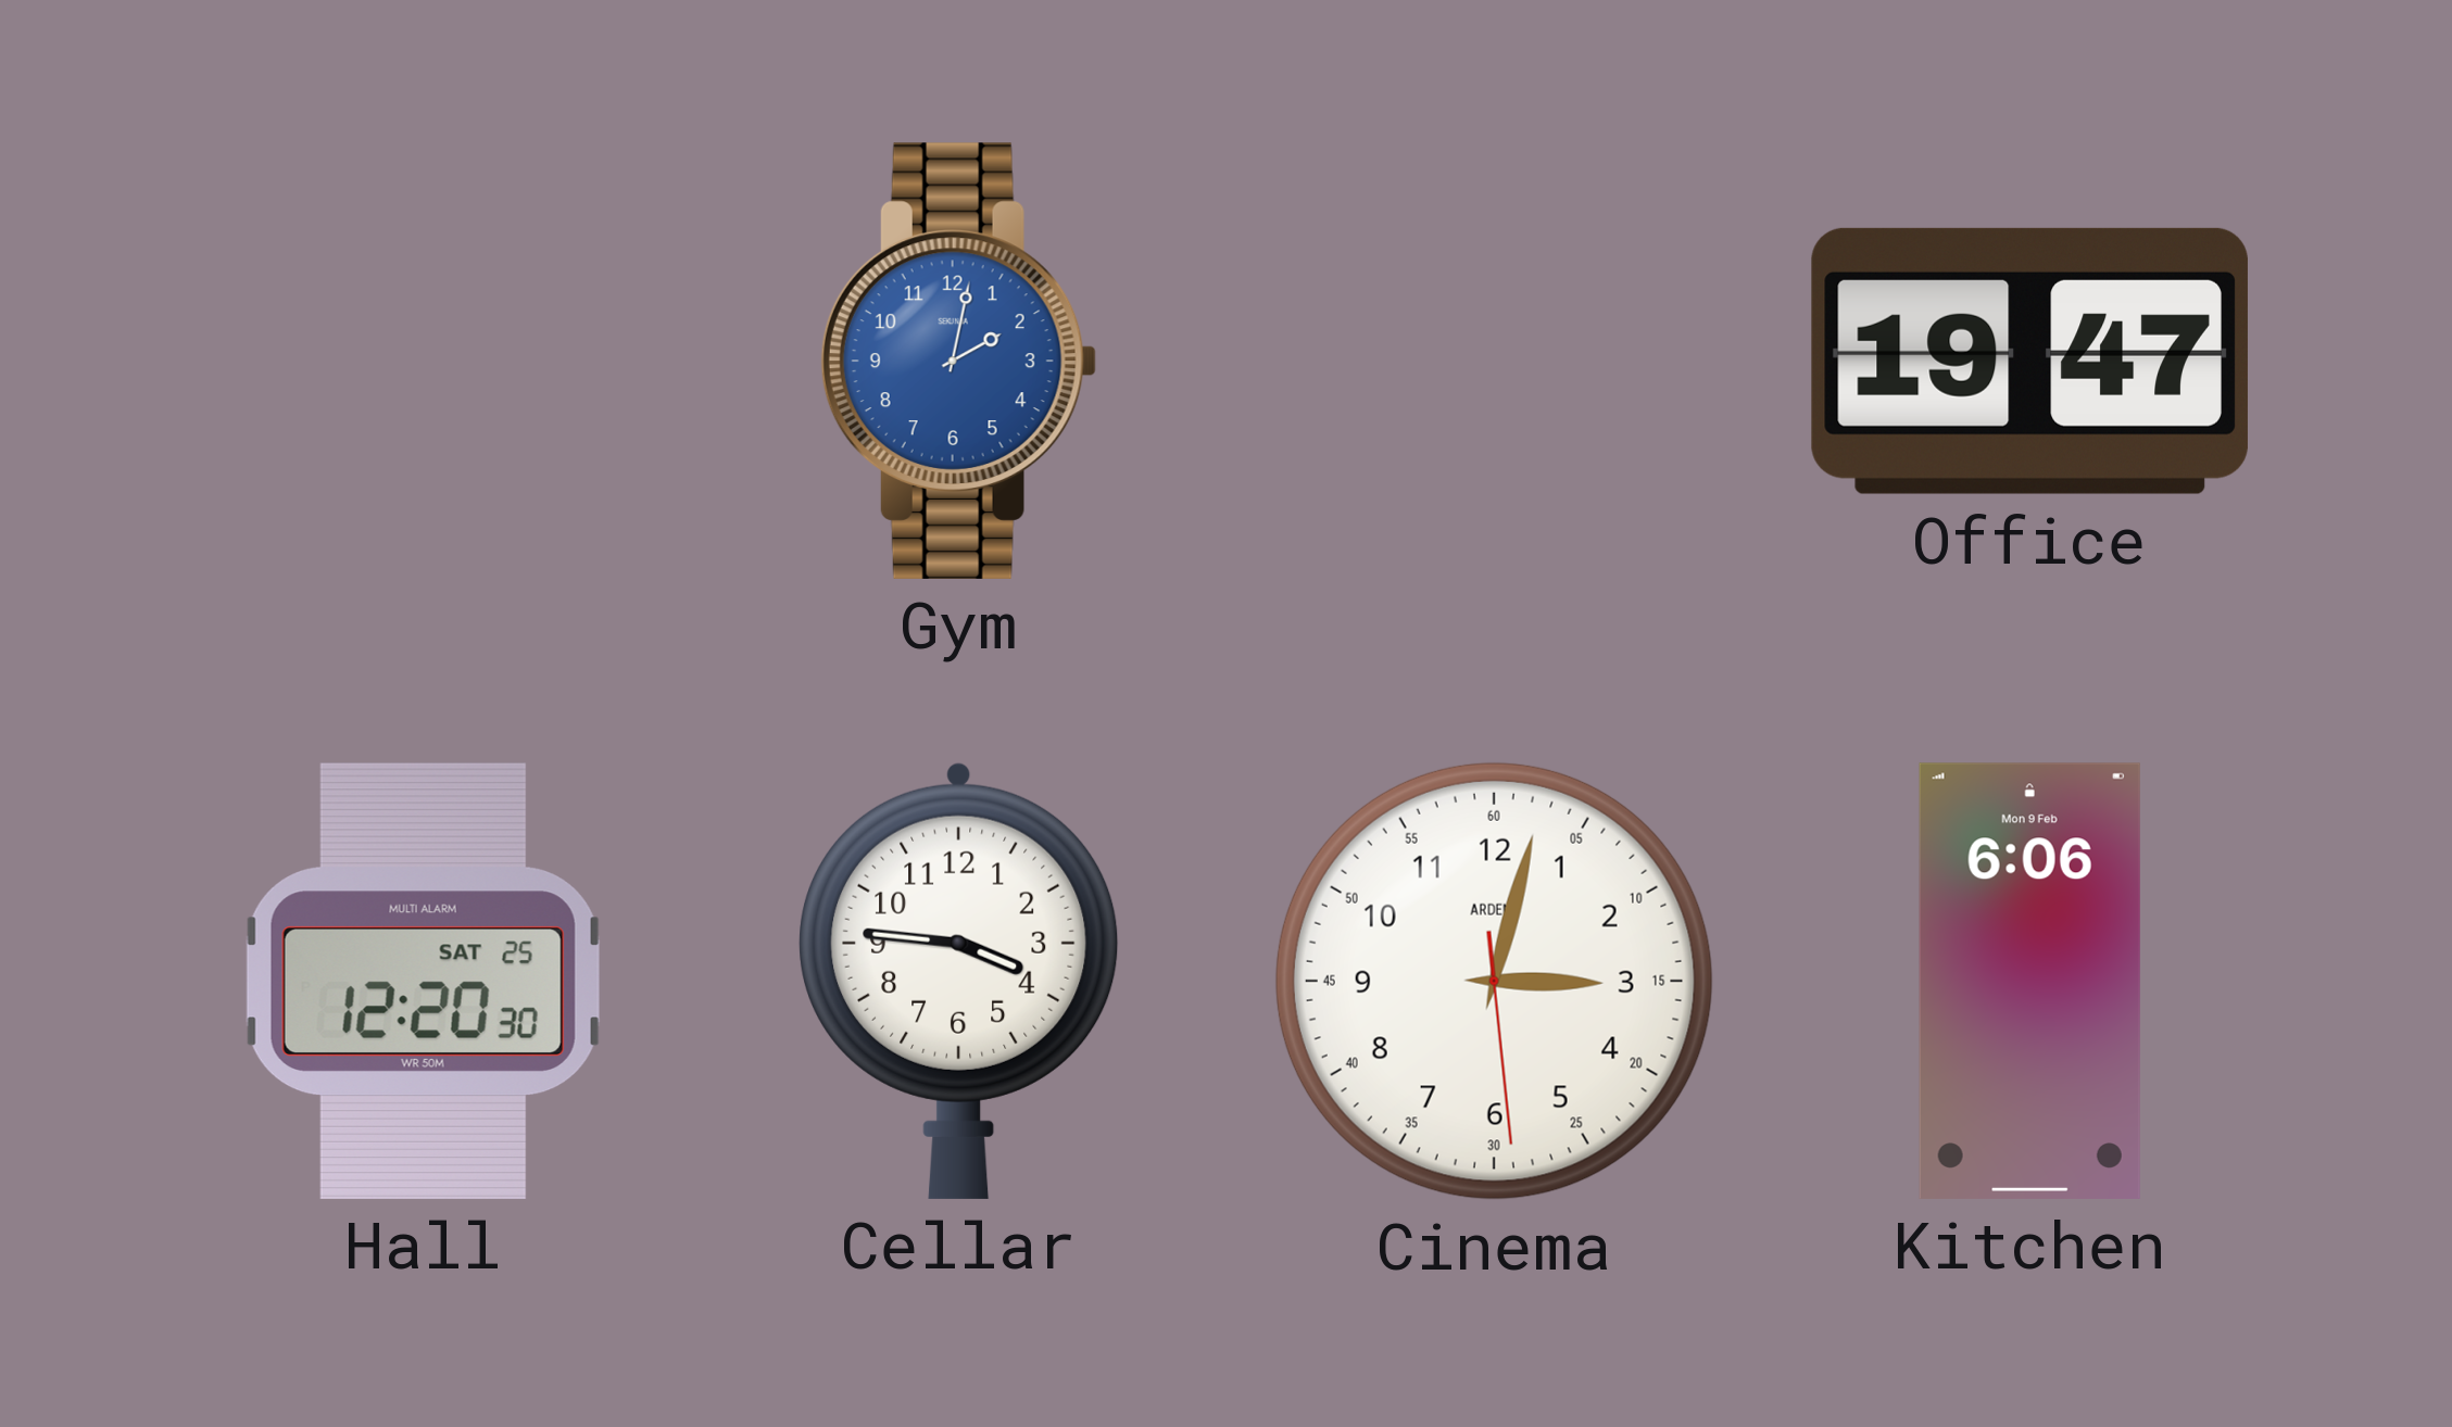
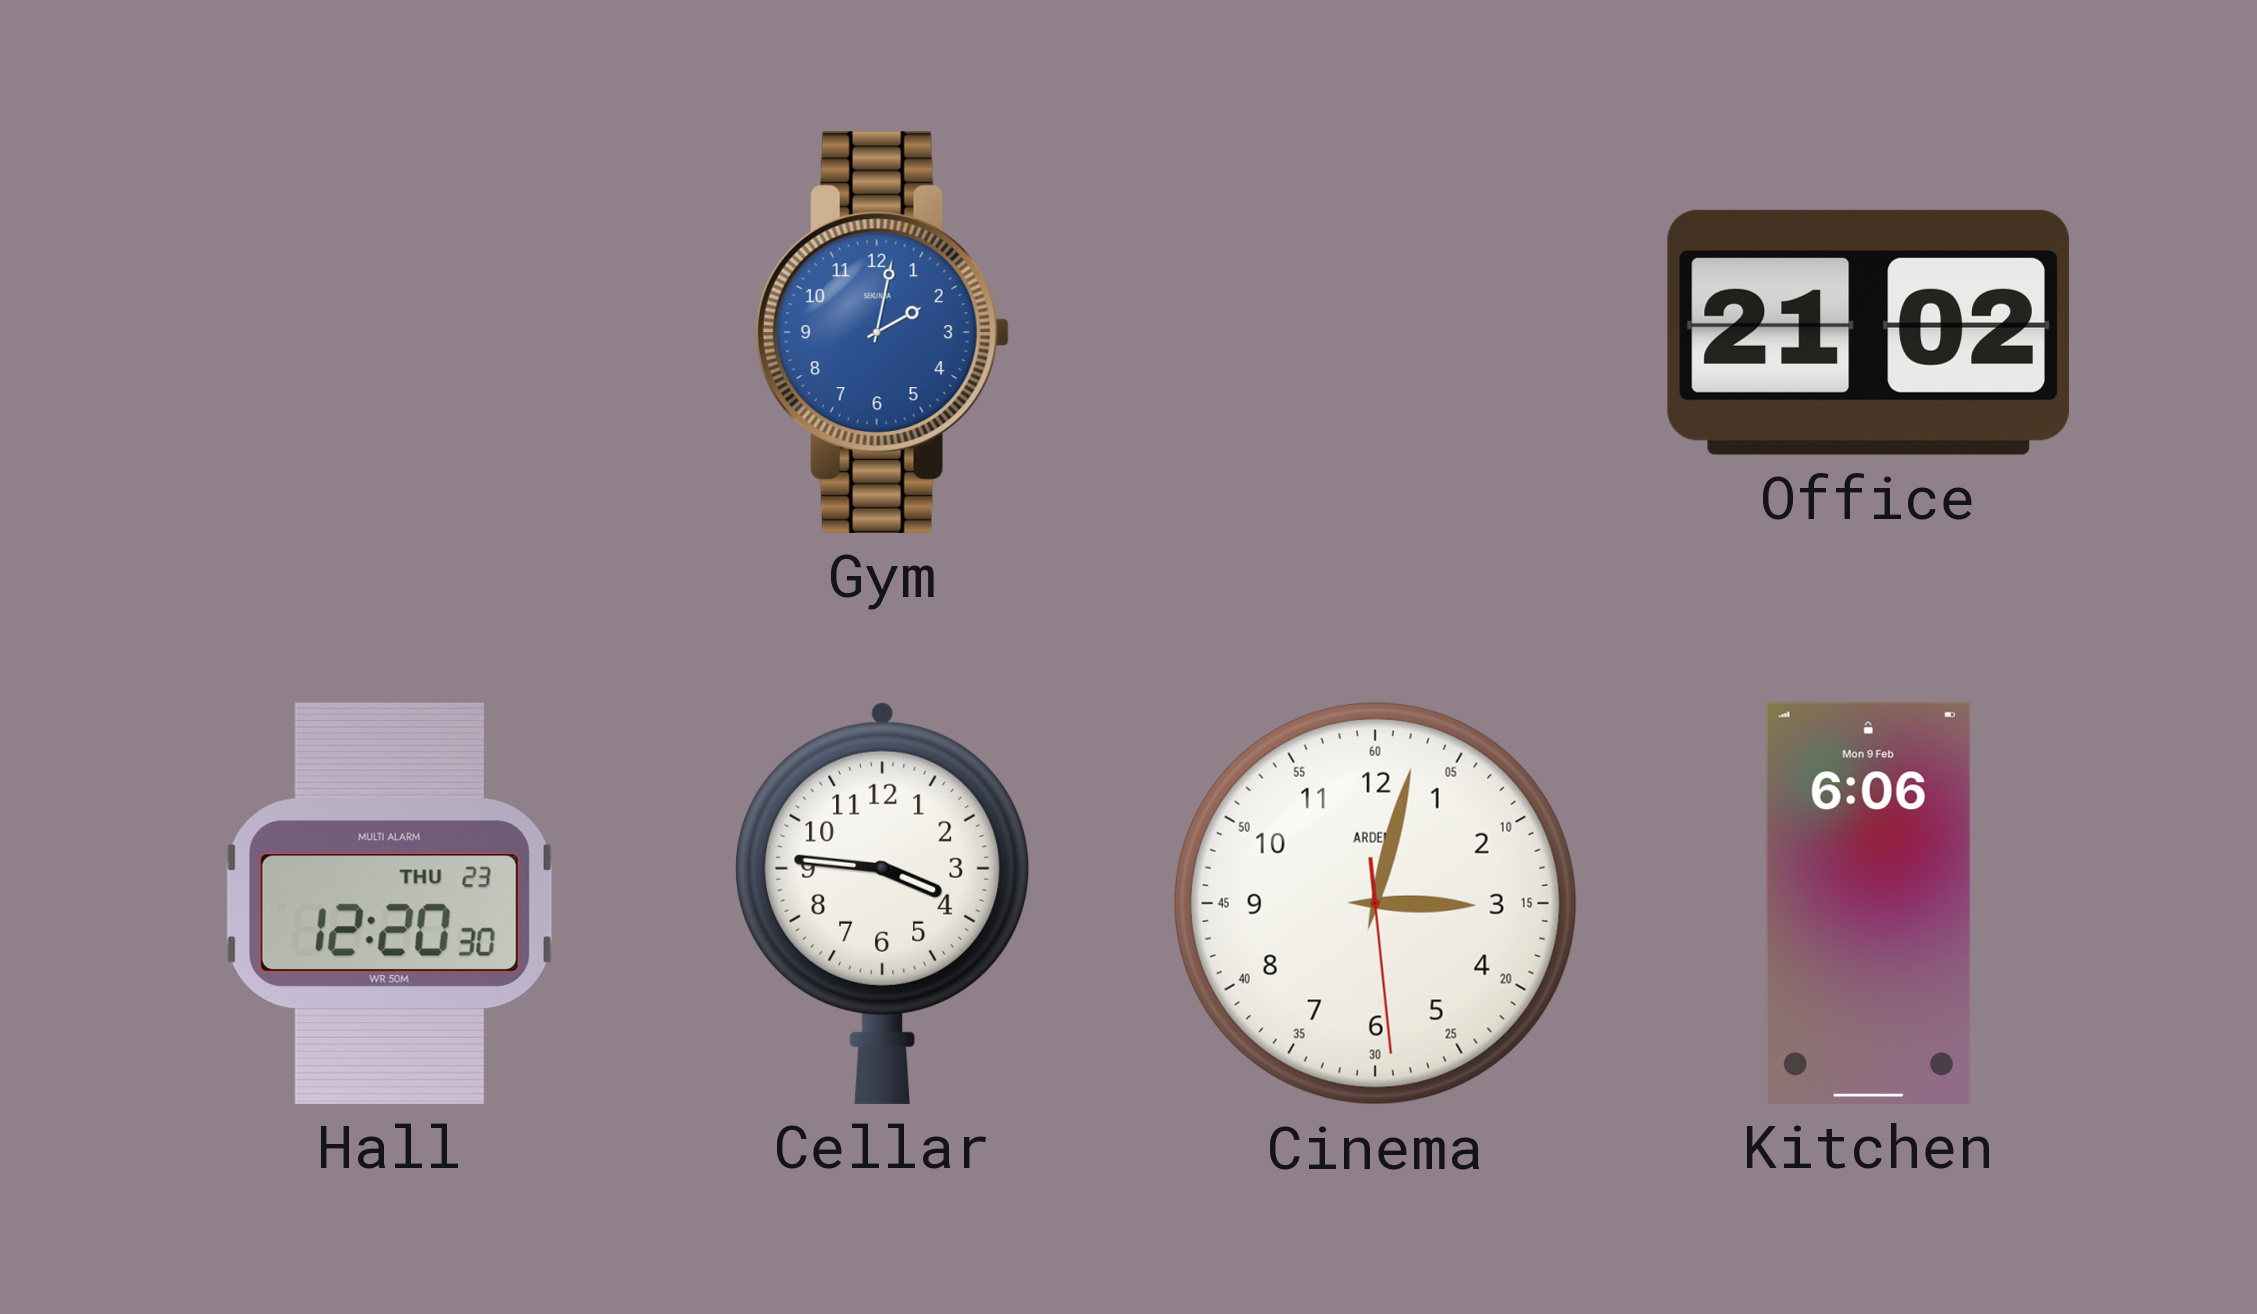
Office: 19:47 -> 21:02 (1868, 332)
Hall date: SAT 25 -> THU 23 (389, 903)
